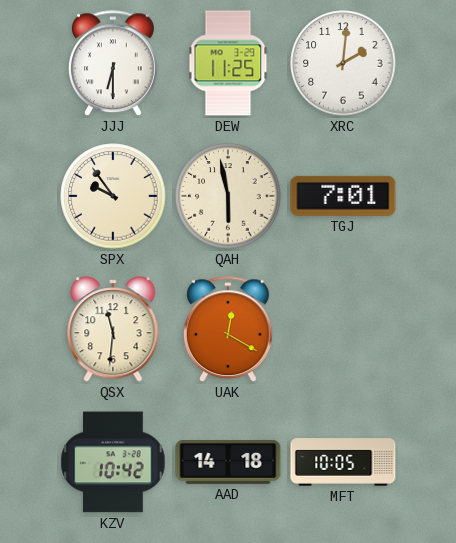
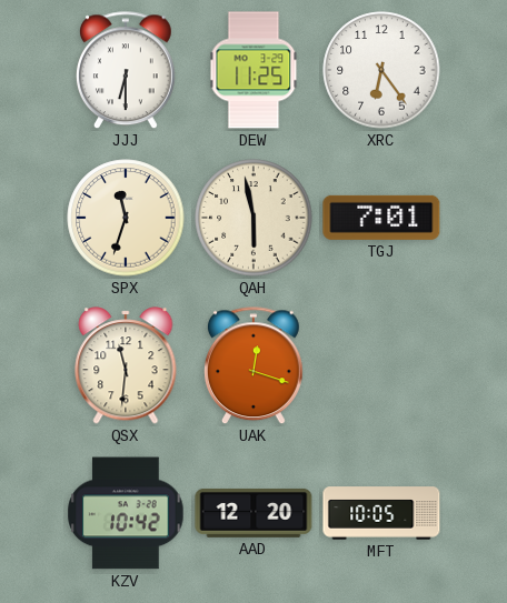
XRC: 2:01 -> 6:24 (381, 70)
SPX: 9:54 -> 11:33 (126, 218)
UAK: 12:20 -> 12:18 (254, 366)
AAD: 14:18 -> 12:20 (254, 513)
